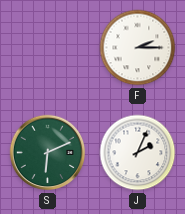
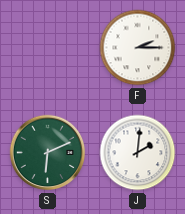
J: 2:04 -> 2:01 (138, 153)
